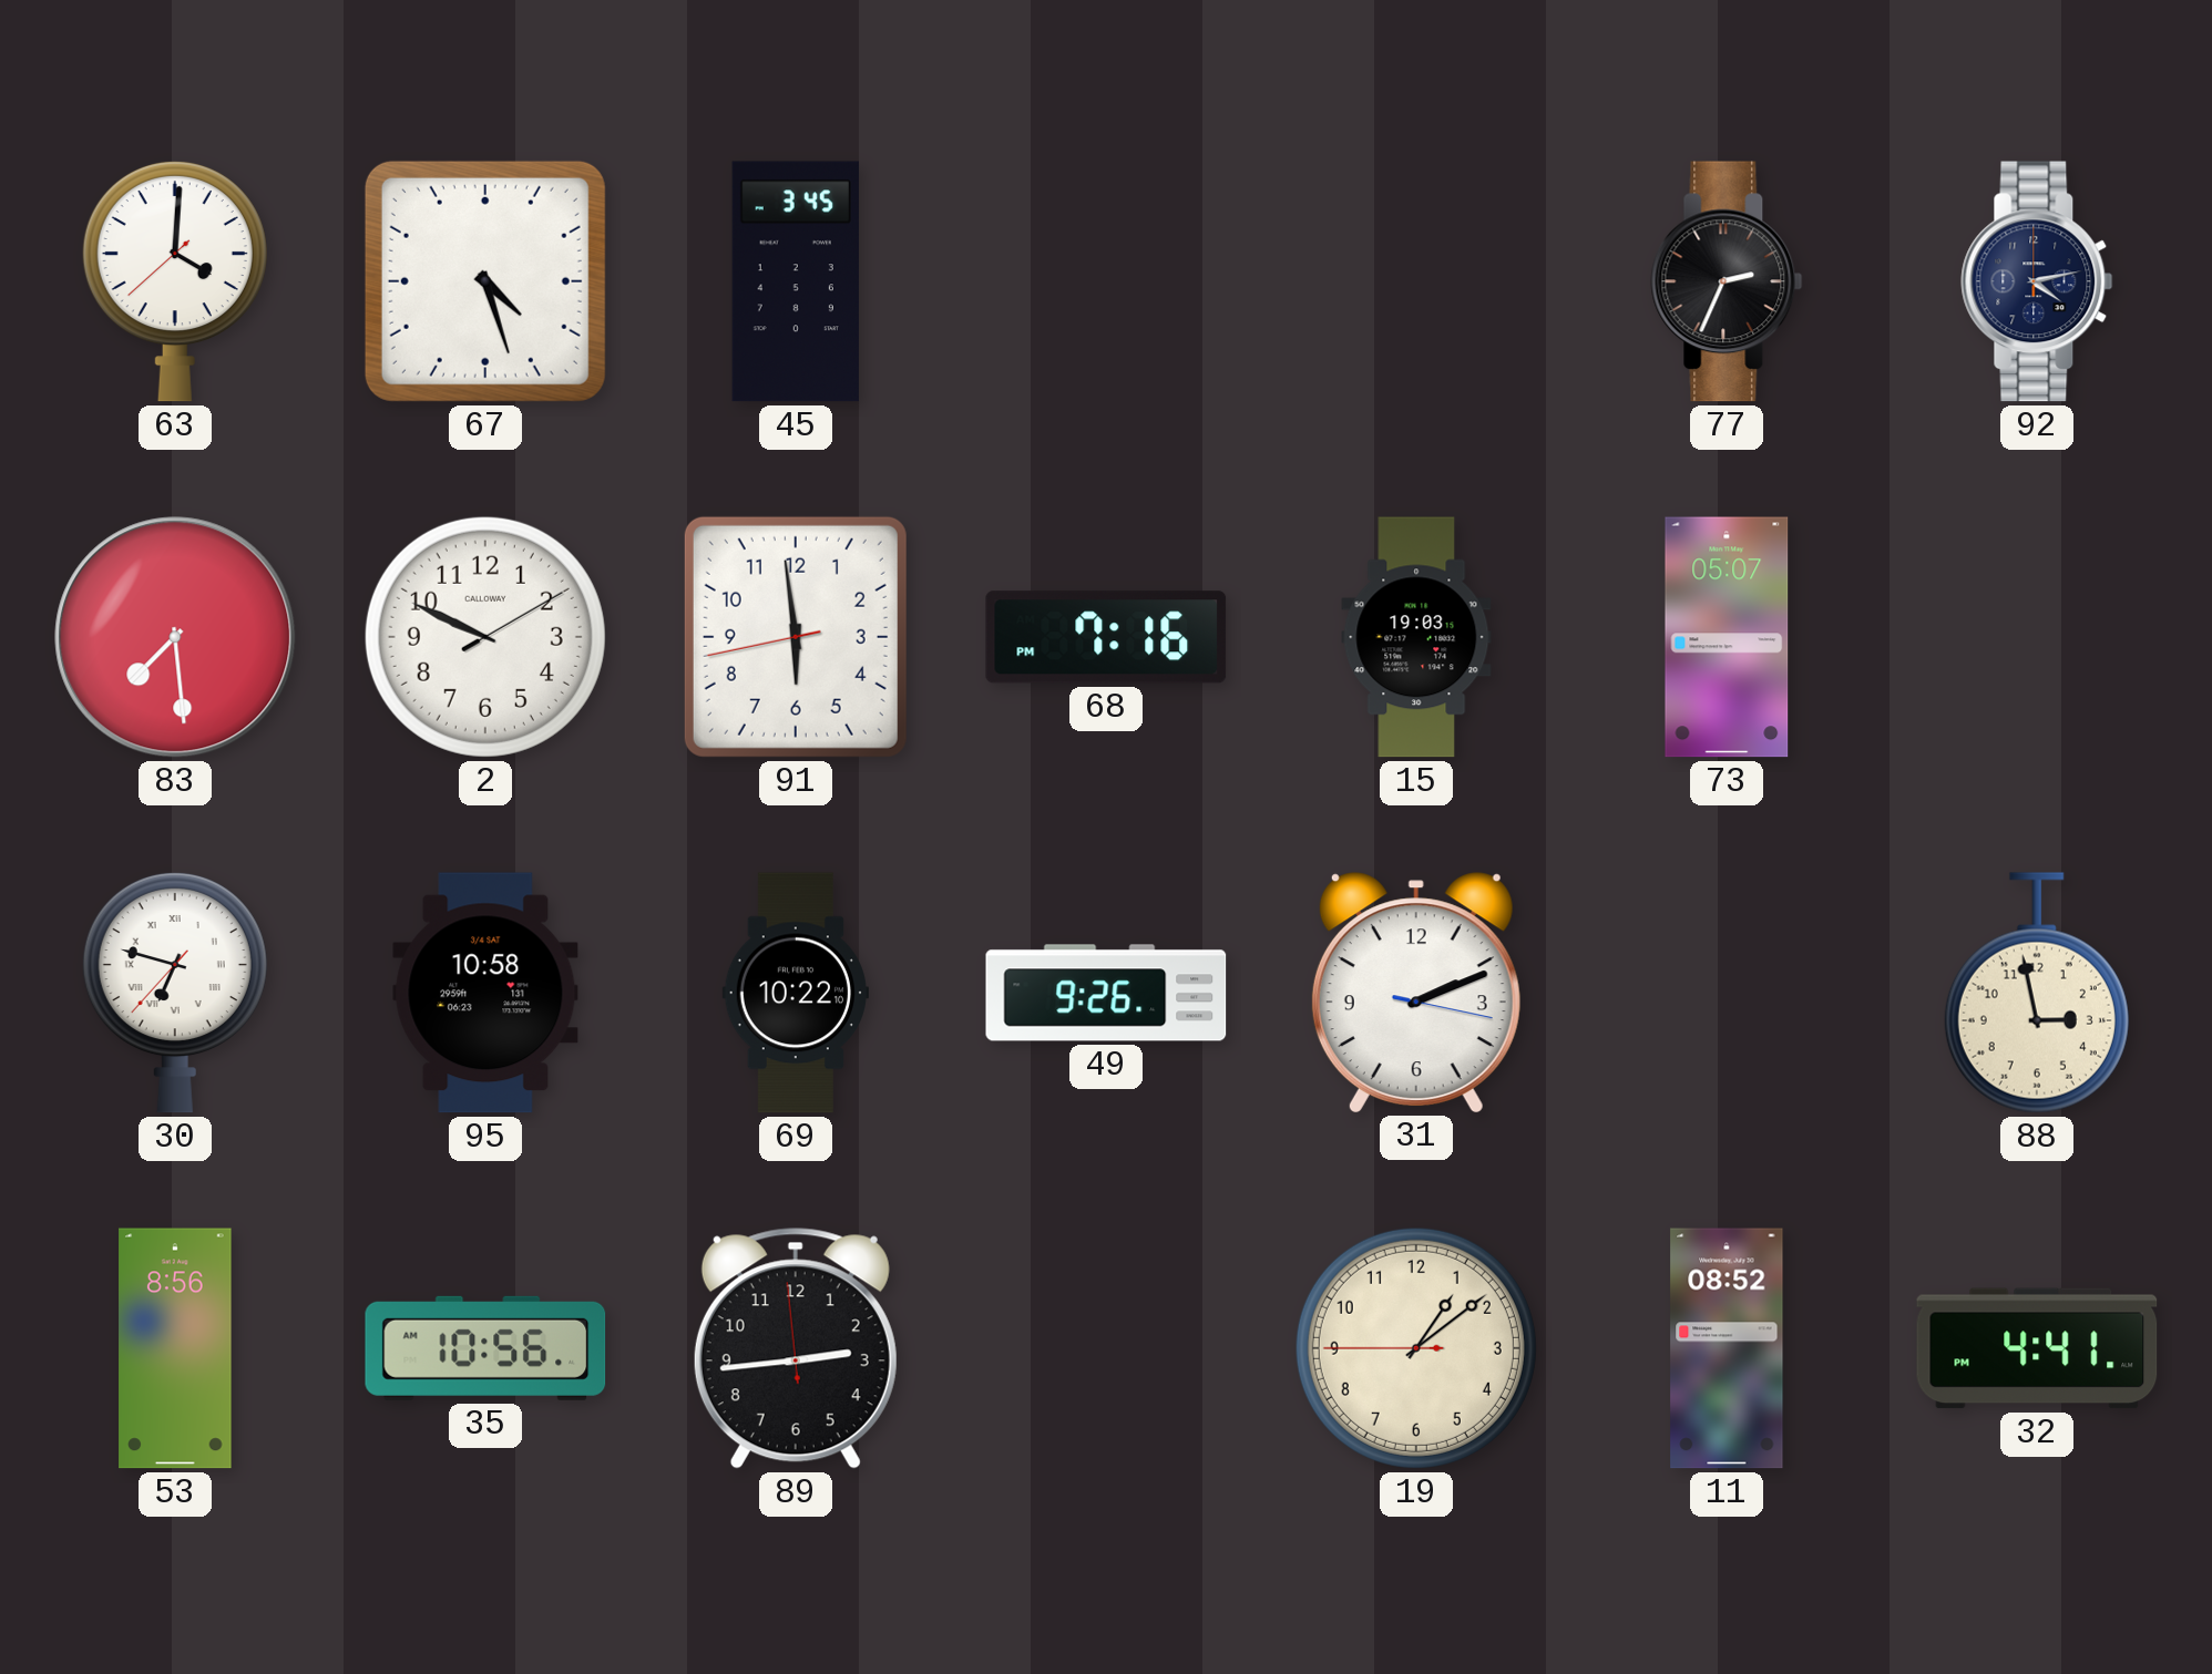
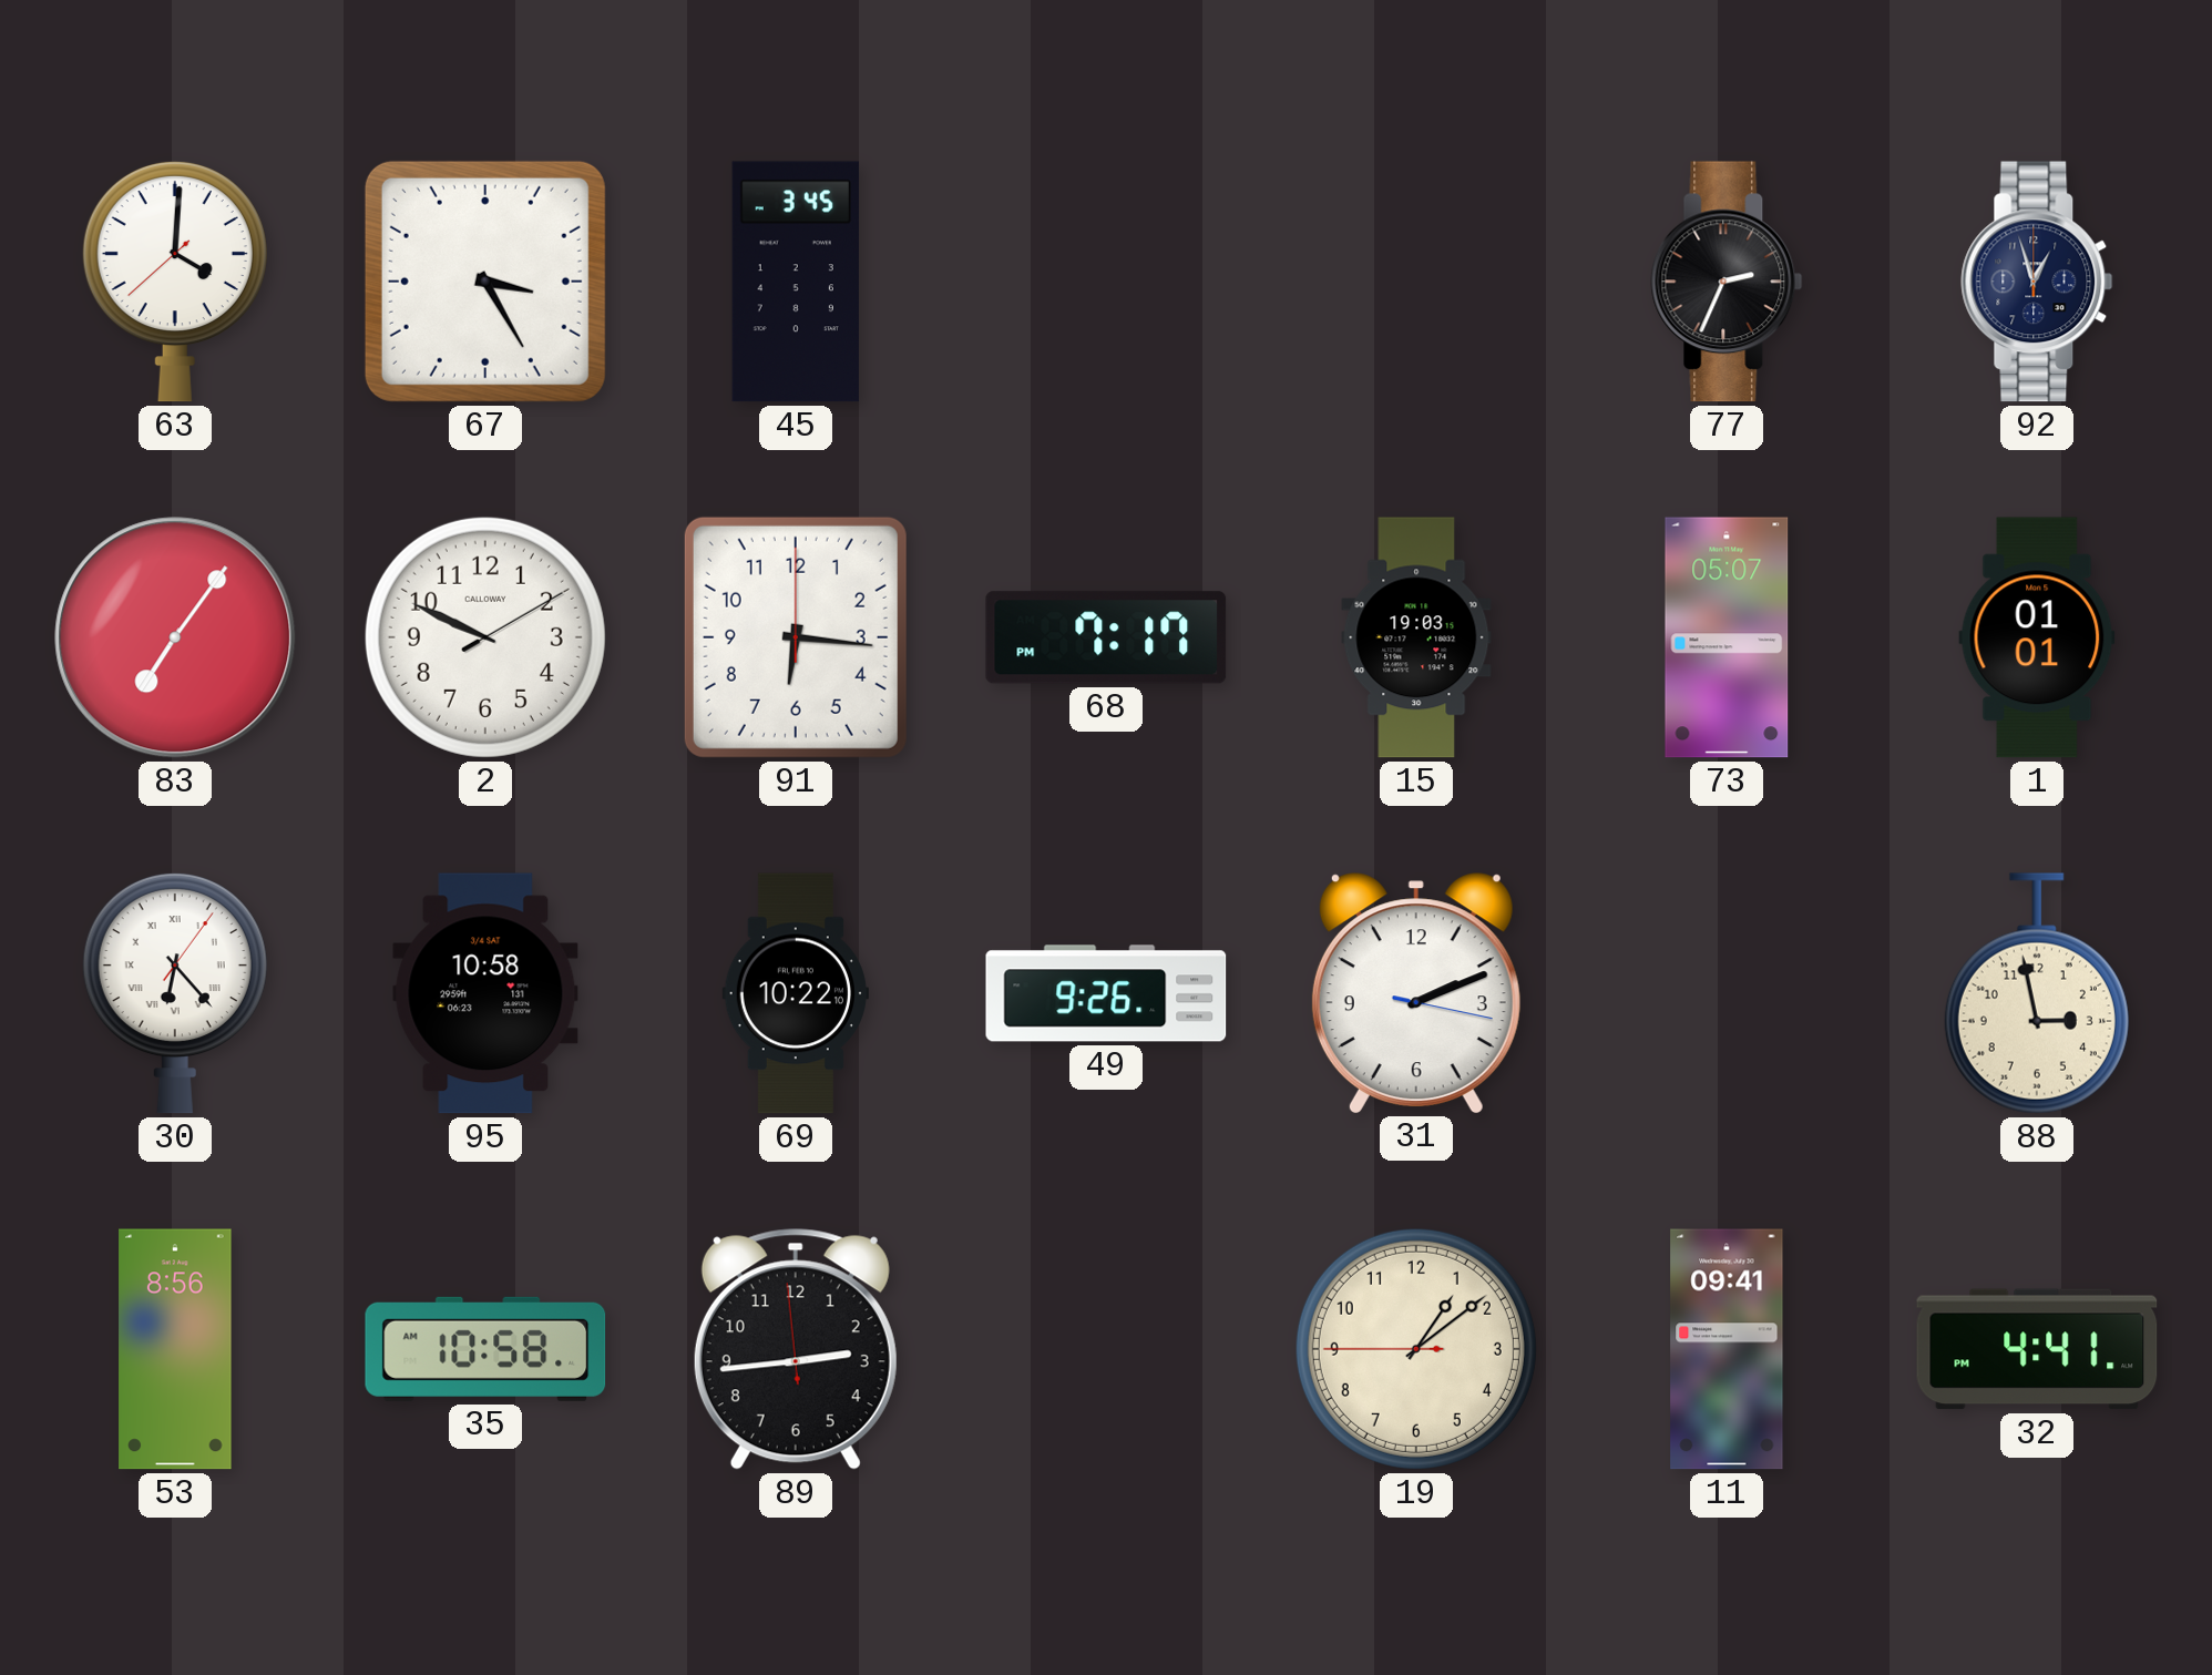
67: 4:27 -> 3:25 (485, 282)
92: 4:13 -> 12:57 (2037, 282)
83: 7:29 -> 7:06 (175, 637)
91: 5:58 -> 6:16 (796, 637)
68: 7:16 -> 7:17 (1106, 637)
1: none -> 01:01 (2037, 637)
30: 6:47 -> 6:23 (175, 993)
35: 10:56 -> 10:58 (485, 1349)
11: 08:52 -> 09:41 (1727, 1349)
